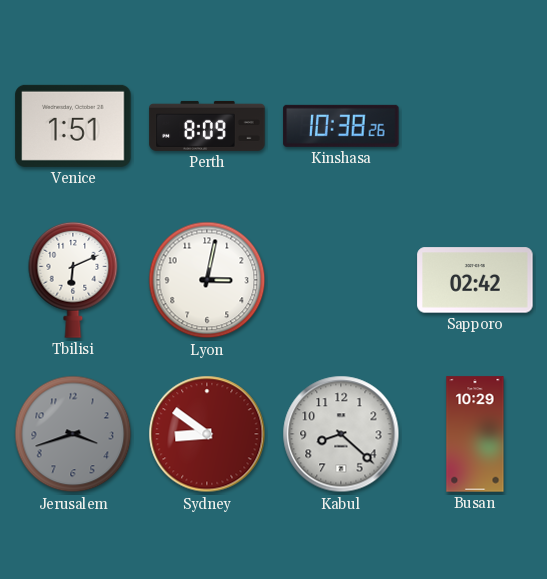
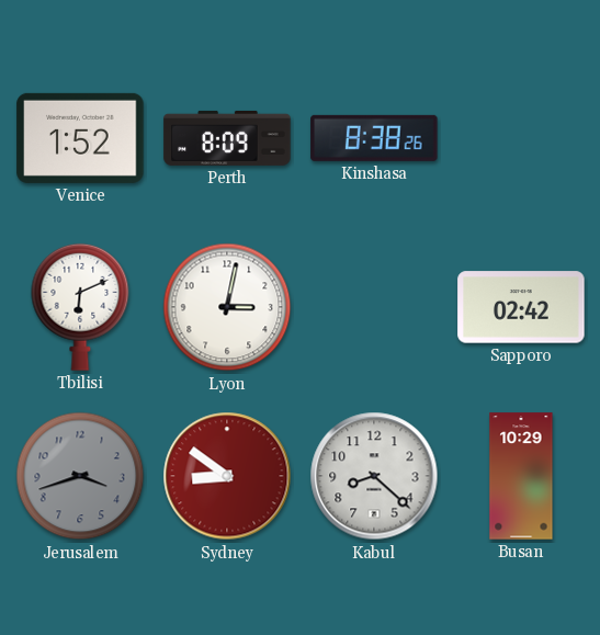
Venice: 1:51 -> 1:52 (80, 138)
Kinshasa: 10:38 -> 8:38 (374, 138)
